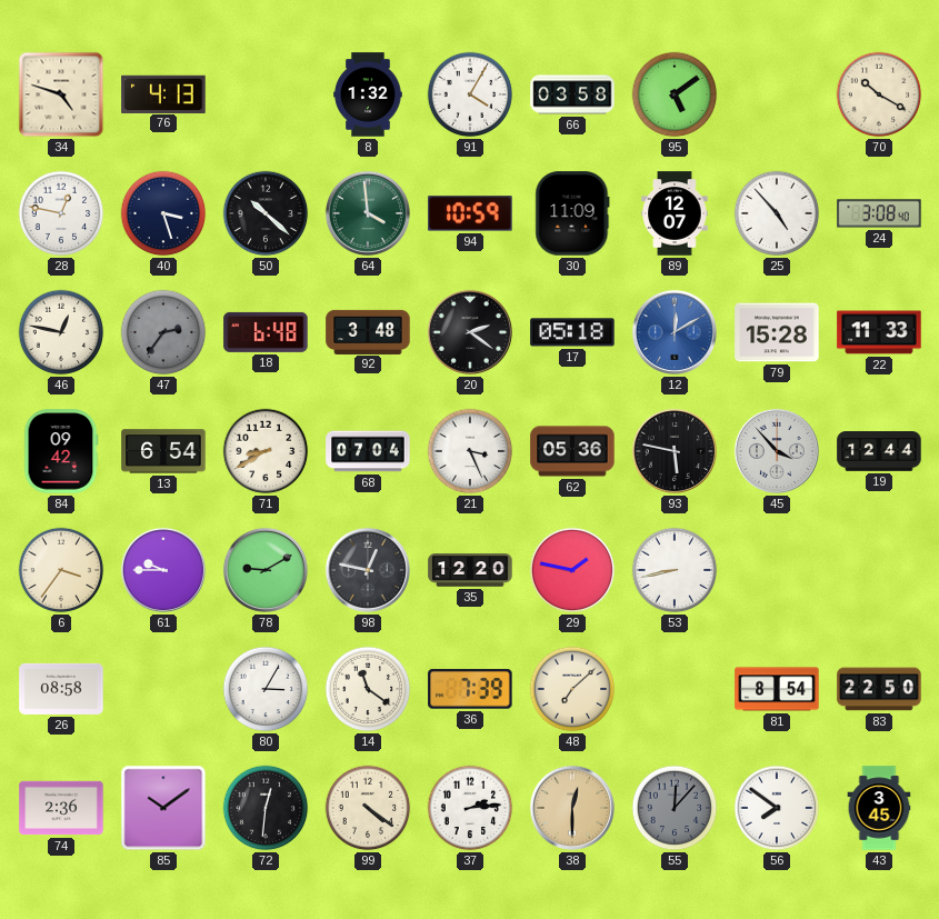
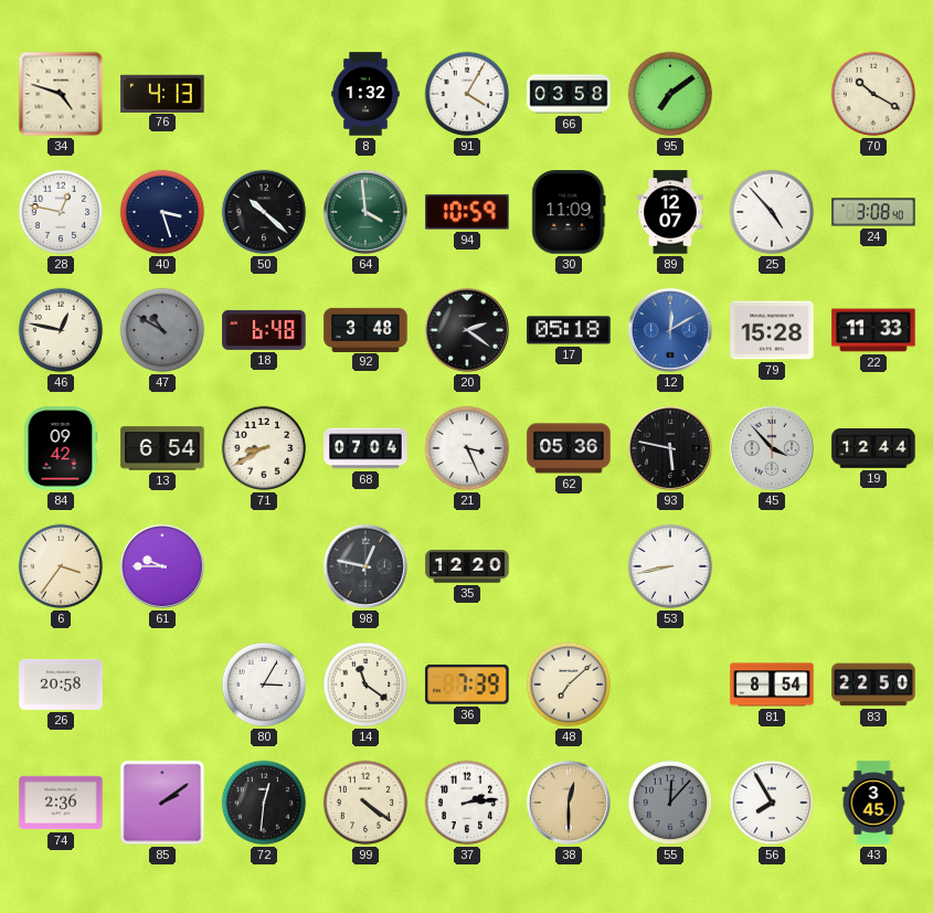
95: 5:09 -> 7:09 (670, 94)
47: 2:36 -> 10:50 (162, 330)
78: 9:10 -> none (266, 570)
29: 1:47 -> none (572, 570)
26: 08:58 -> 20:58 (61, 684)
85: 10:09 -> 2:09 (162, 803)
56: 7:51 -> 7:55 (772, 803)
